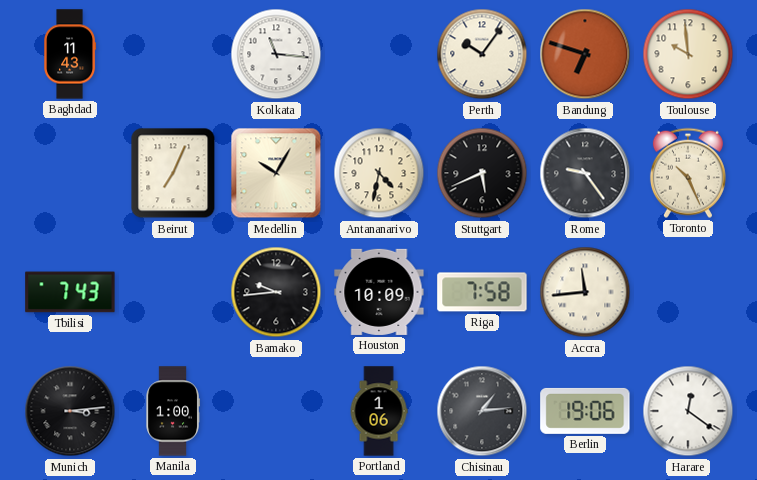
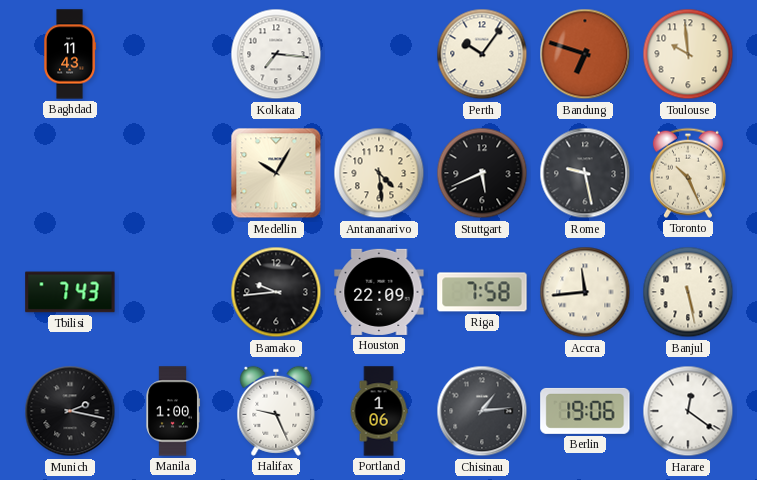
Kolkata: 11:16 -> 7:16 (276, 54)
Beirut: 7:04 -> none (173, 173)
Antananarivo: 4:32 -> 4:29 (379, 173)
Rome: 9:24 -> 9:28 (585, 173)
Houston: 10:09 -> 22:09 (379, 292)
Banjul: none -> 5:28 (688, 292)
Munich: 3:14 -> 2:17 (70, 411)
Halifax: none -> 9:26 (276, 411)
